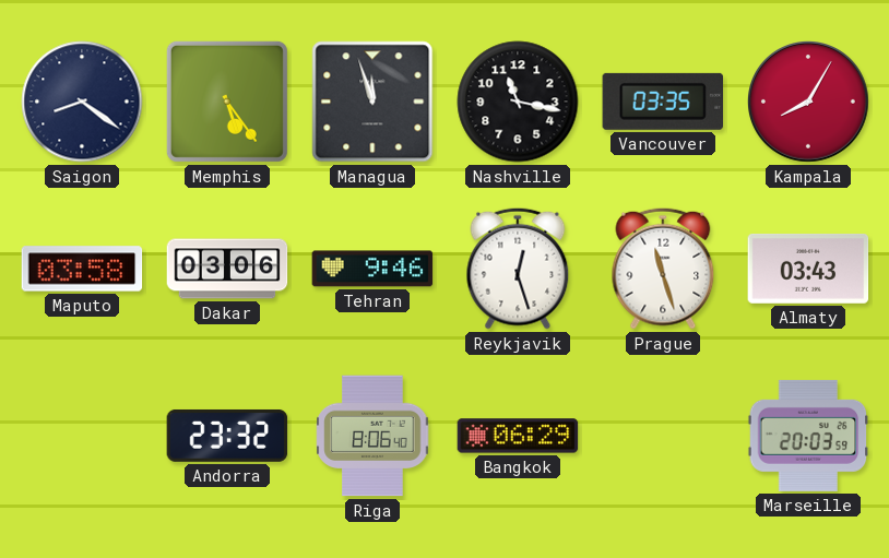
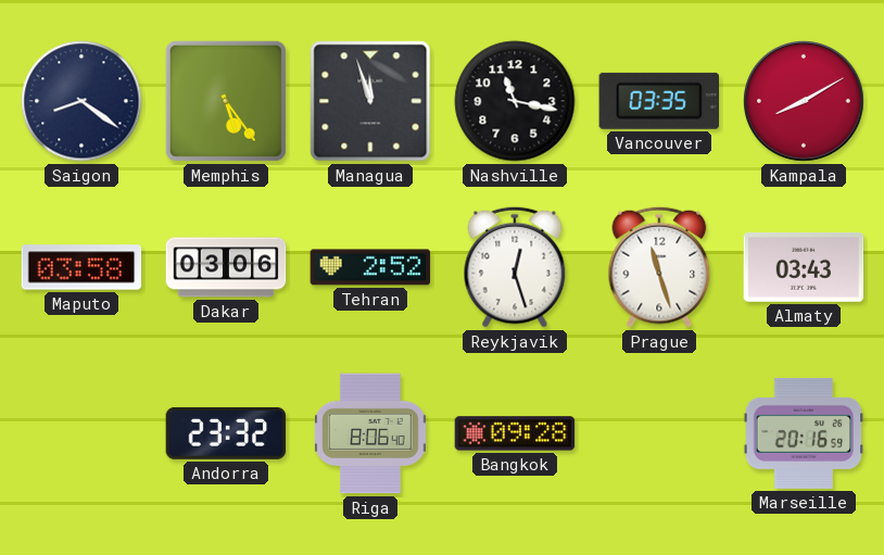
Kampala: 8:05 -> 8:10 (805, 102)
Tehran: 9:46 -> 2:52 (370, 267)
Bangkok: 06:29 -> 09:28 (515, 433)
Marseille: 20:03 -> 20:16 (804, 433)
